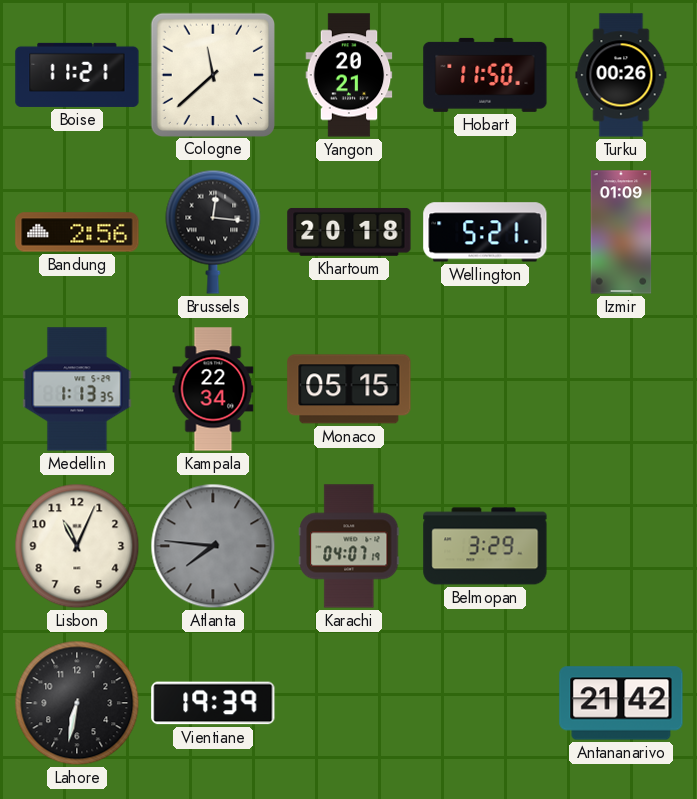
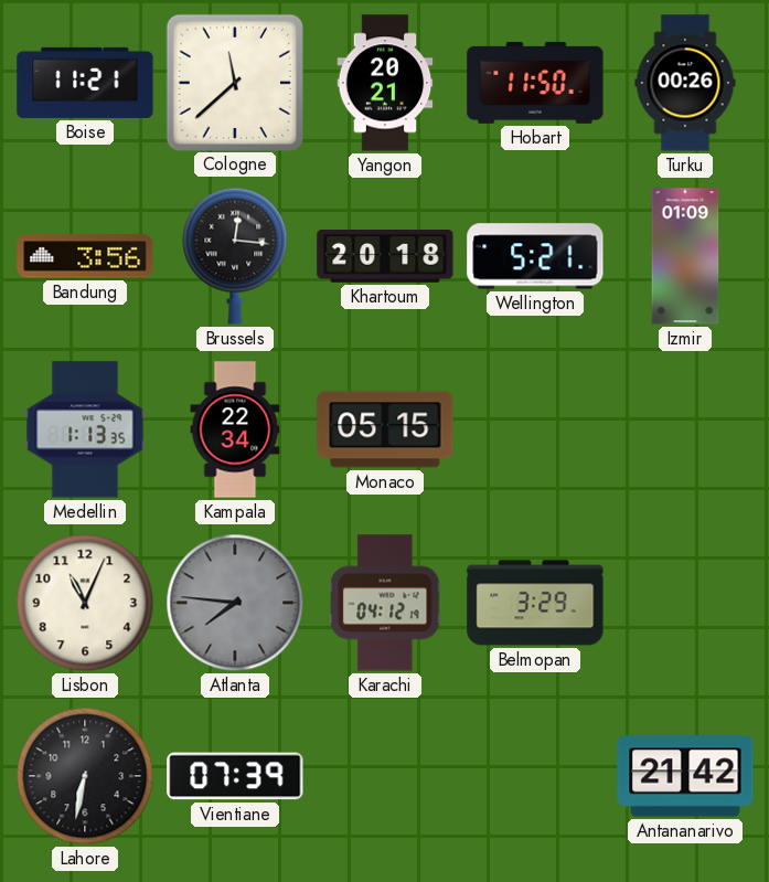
Bandung: 2:56 -> 3:56 (85, 256)
Karachi: 04:07 -> 04:12 (385, 603)
Vientiane: 19:39 -> 07:39 (235, 776)
